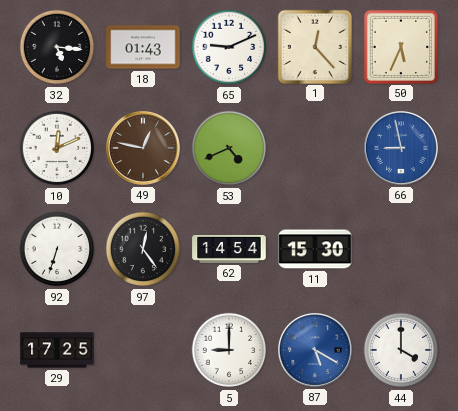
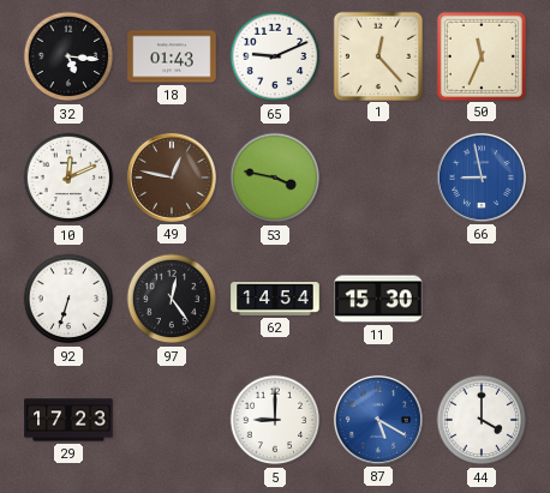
50: 5:34 -> 11:34 (480, 55)
53: 4:41 -> 3:47 (275, 178)
29: 17:25 -> 17:23 (68, 420)
